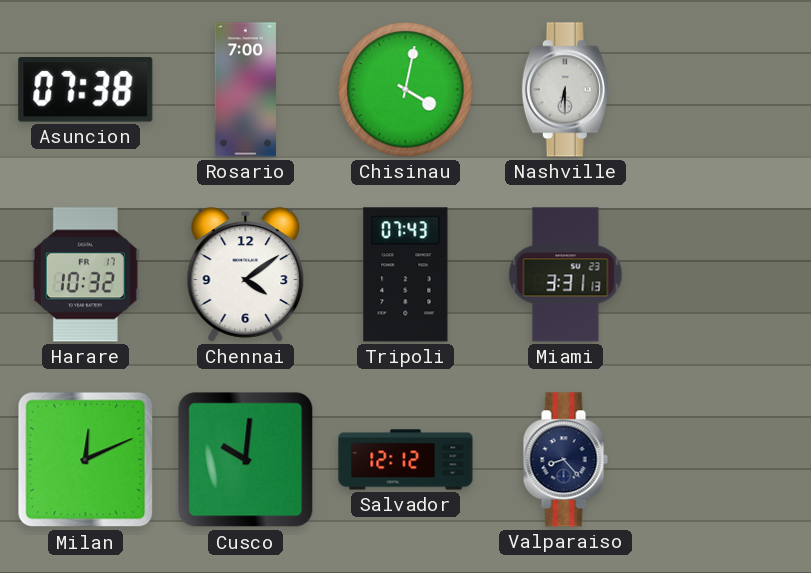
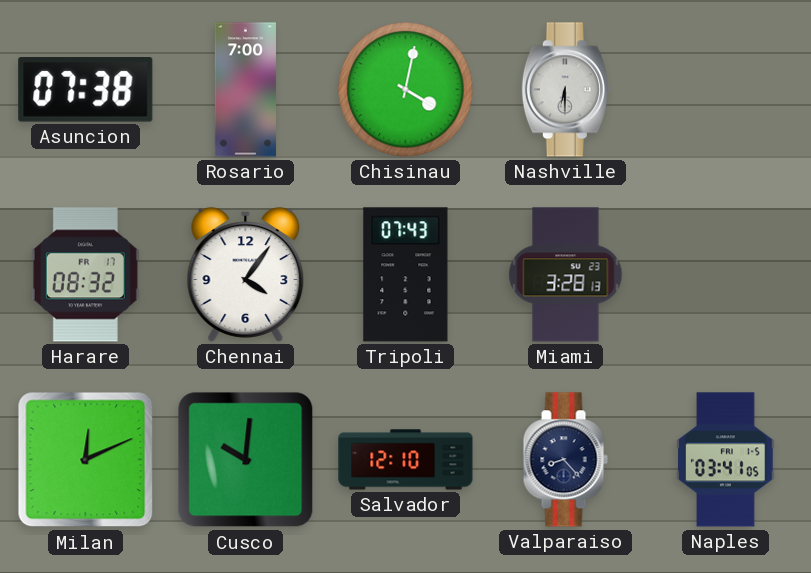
Harare: 10:32 -> 08:32 (85, 275)
Chennai: 4:09 -> 4:06 (246, 275)
Miami: 3:31 -> 3:28 (566, 275)
Salvador: 12:12 -> 12:10 (406, 460)
Naples: none -> 03:41 (726, 460)
